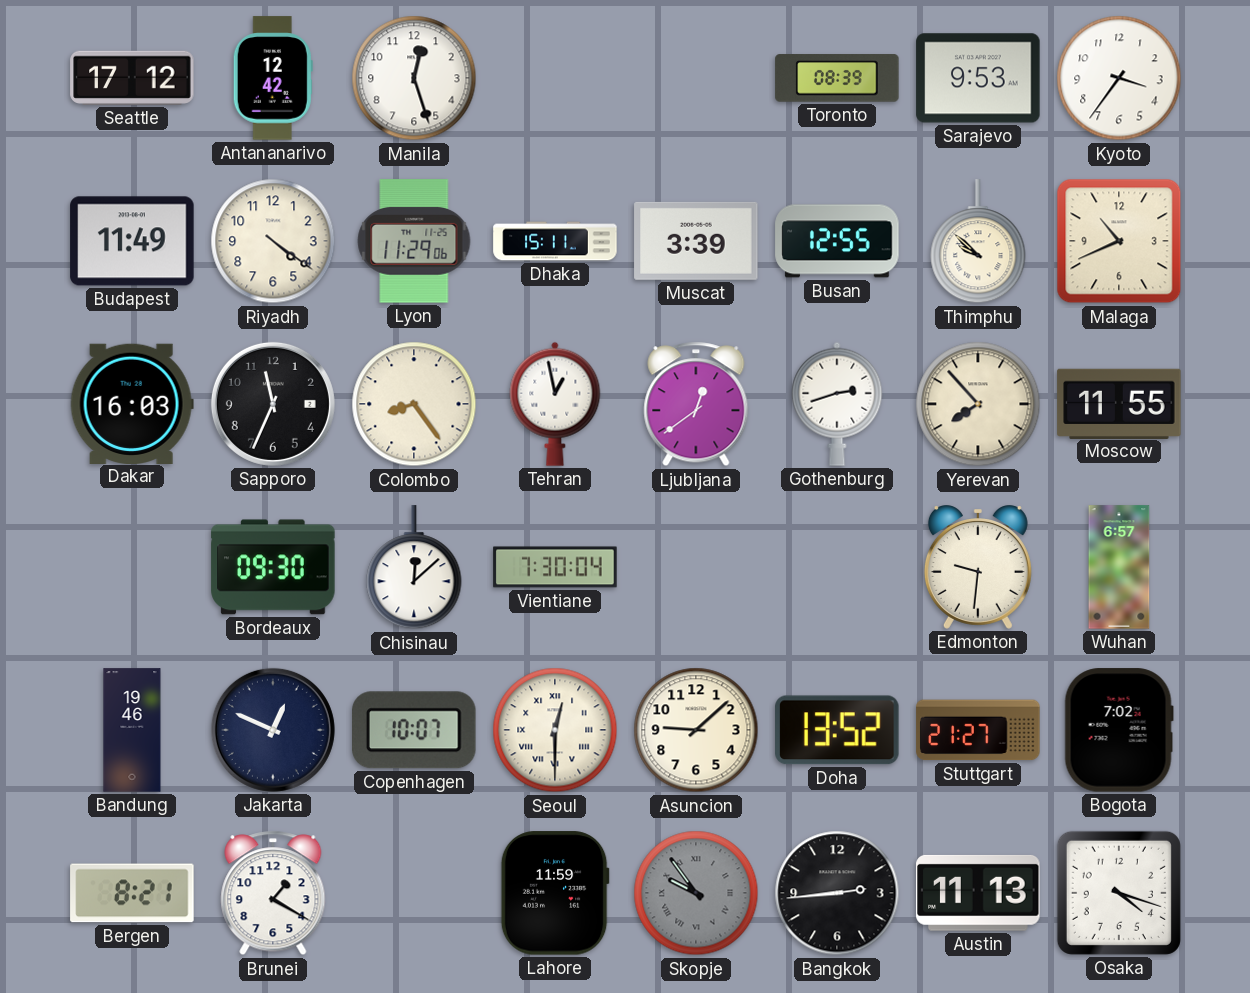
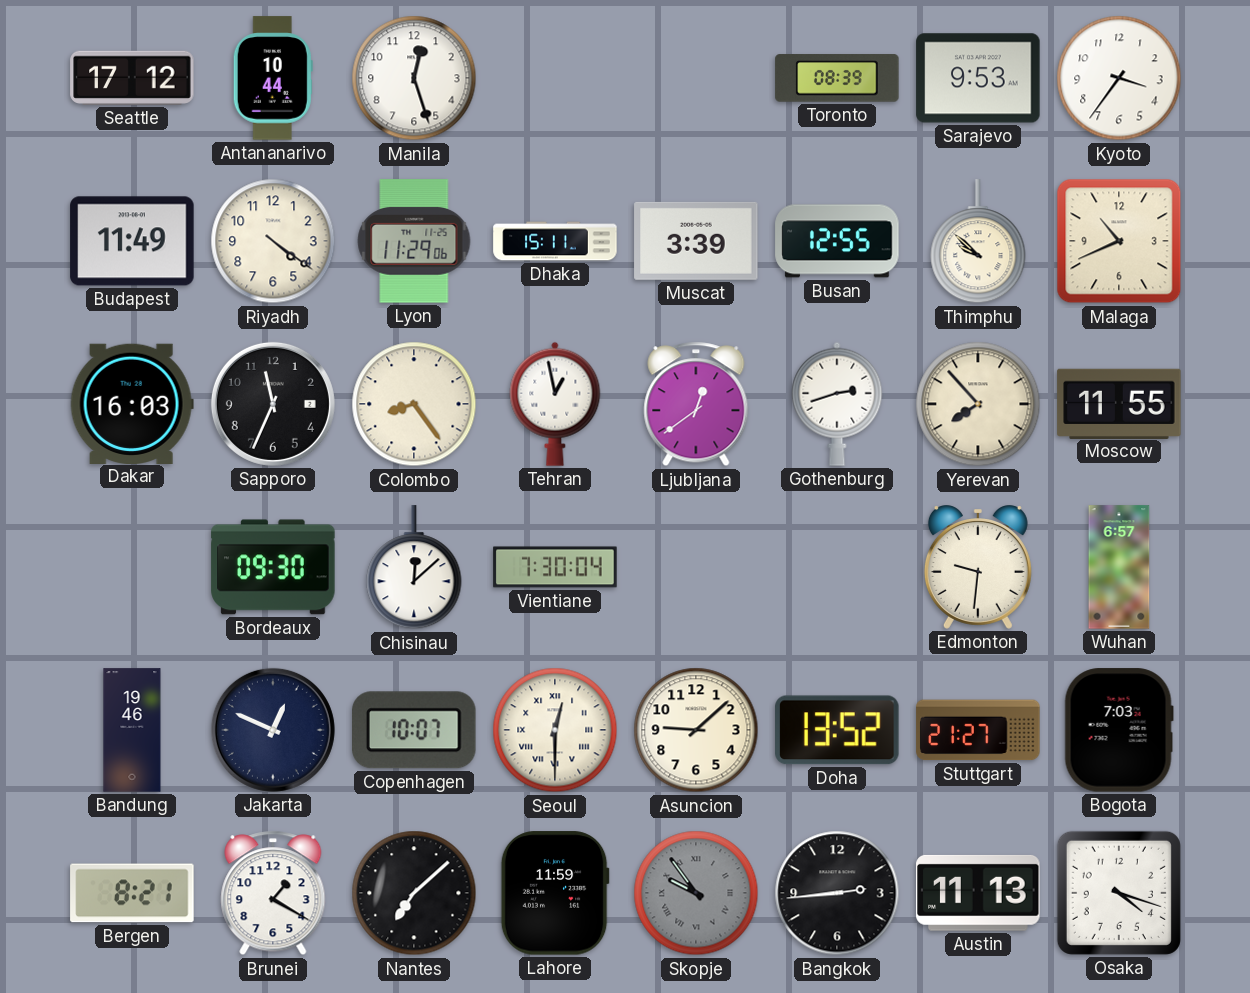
Antananarivo: 12:42 -> 10:44 (273, 78)
Bogota: 7:02 -> 7:03 (1119, 730)
Nantes: none -> 7:08 (414, 893)
